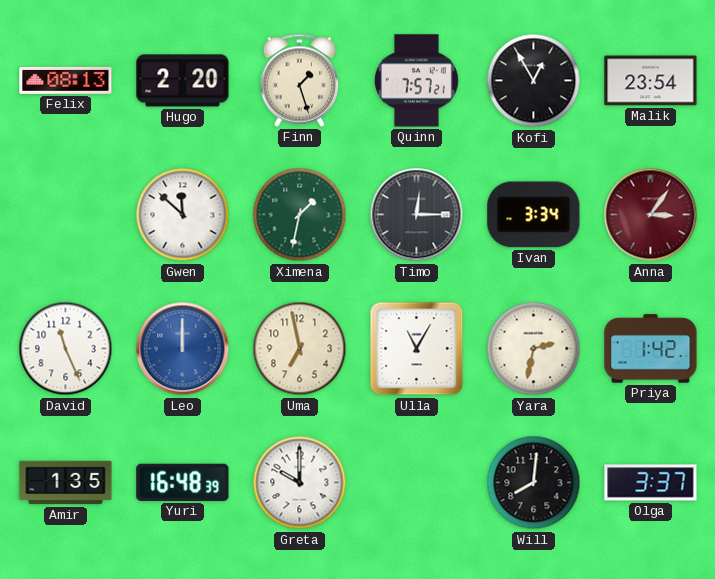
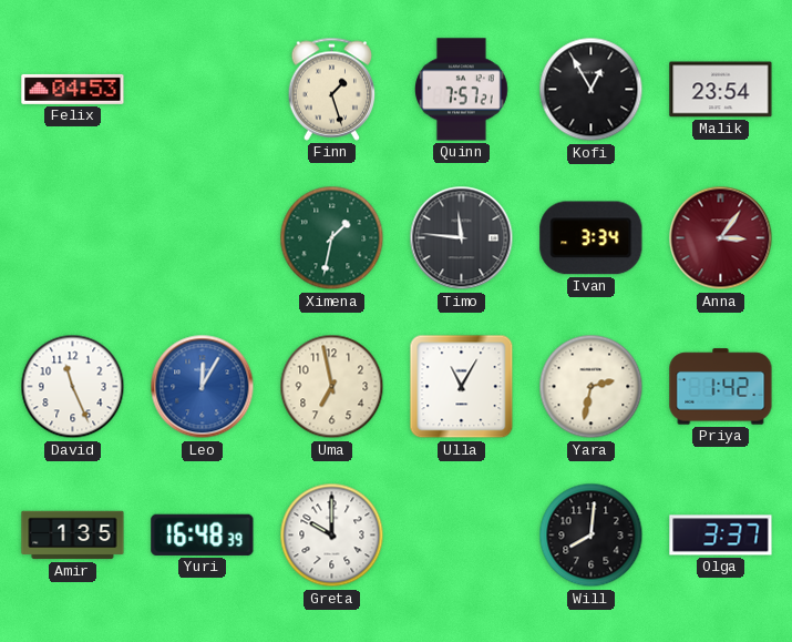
Felix: 08:13 -> 04:53 (73, 89)
Hugo: 2:20 -> none (183, 81)
Gwen: 11:52 -> none (183, 215)
Timo: 12:15 -> 11:46 (462, 238)
Leo: 12:00 -> 12:05 (203, 387)
